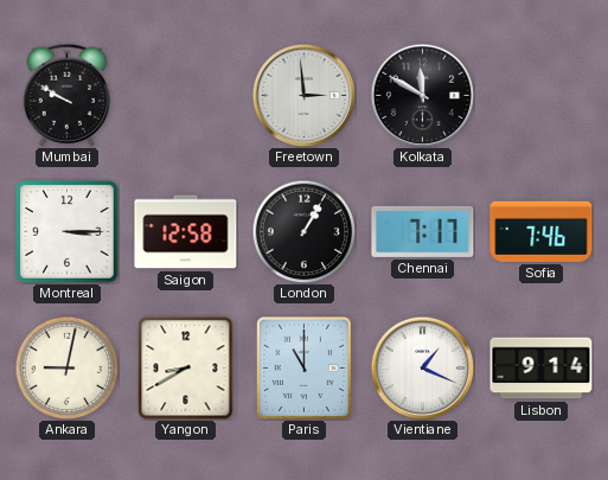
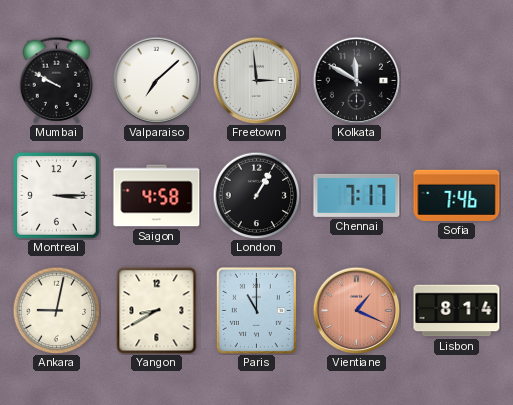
Valparaiso: none -> 7:08 (156, 80)
Saigon: 12:58 -> 4:58 (157, 196)
Vientiane dial: white -> salmon (356, 310)
Lisbon: 9:14 -> 8:14 (457, 311)
